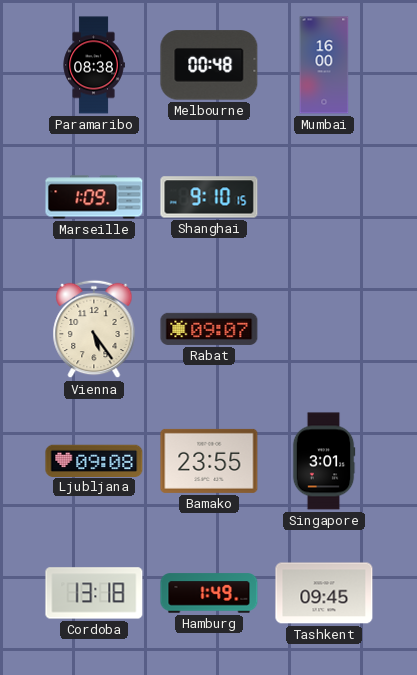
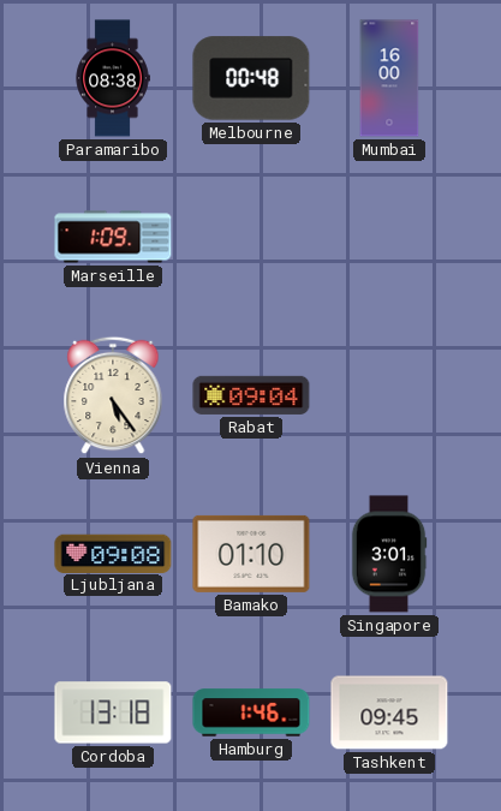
Shanghai: 9:10 -> none (209, 197)
Rabat: 09:07 -> 09:04 (251, 395)
Bamako: 23:55 -> 01:10 (251, 554)
Hamburg: 1:49 -> 1:46 (251, 712)
